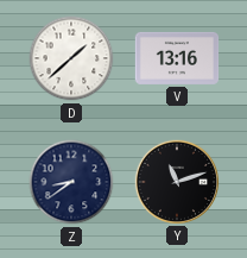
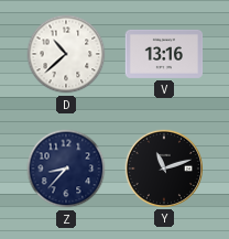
D: 1:38 -> 10:38 (66, 54)
Z: 8:39 -> 8:37 (66, 169)
